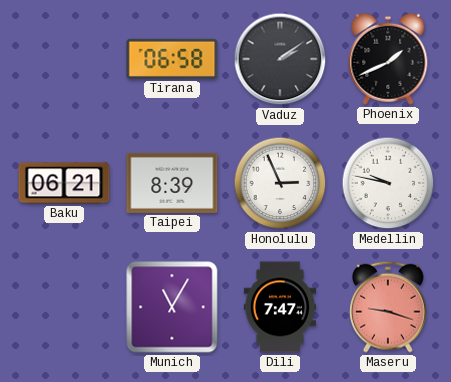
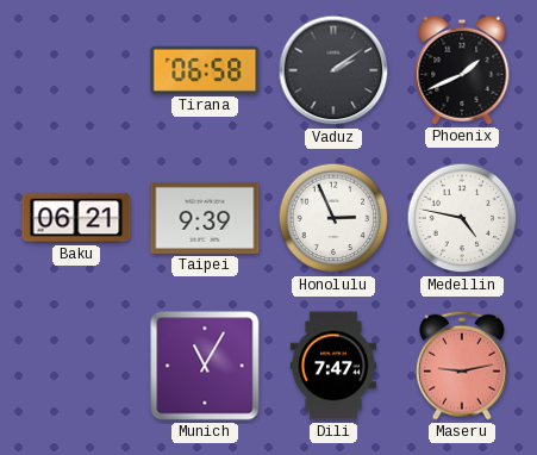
Taipei: 8:39 -> 9:39 (205, 218)
Medellin: 9:47 -> 4:47 (462, 218)
Maseru: 9:18 -> 9:13 (463, 366)
